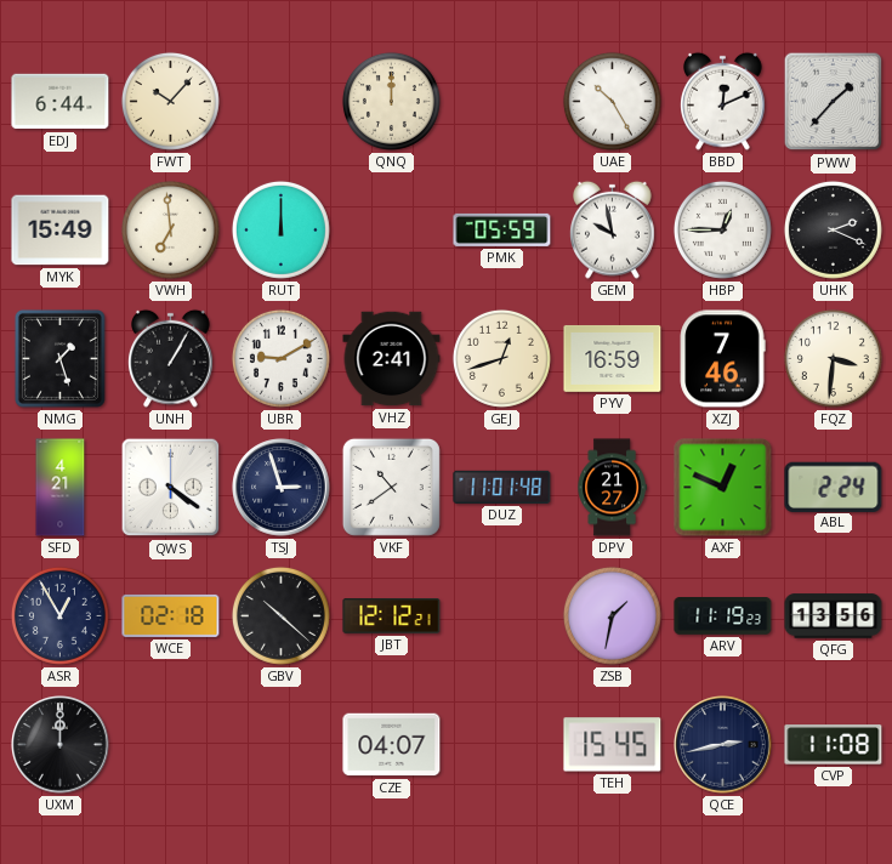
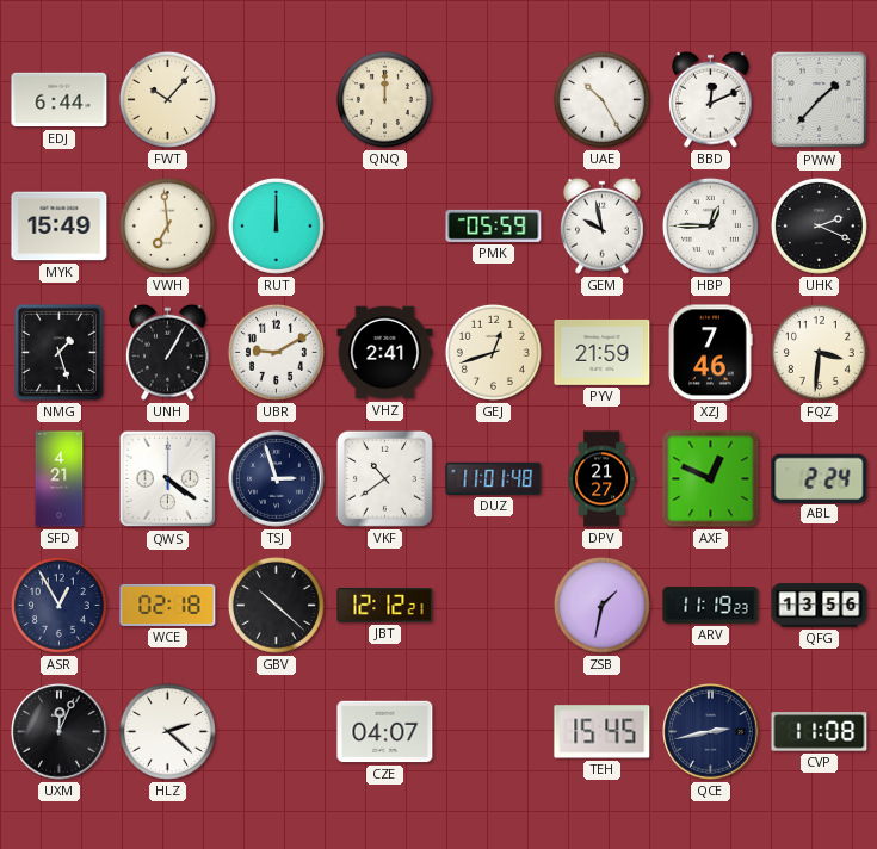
PYV: 16:59 -> 21:59 (603, 352)
UXM: 12:00 -> 12:04 (60, 732)
HLZ: none -> 2:22 (167, 731)
